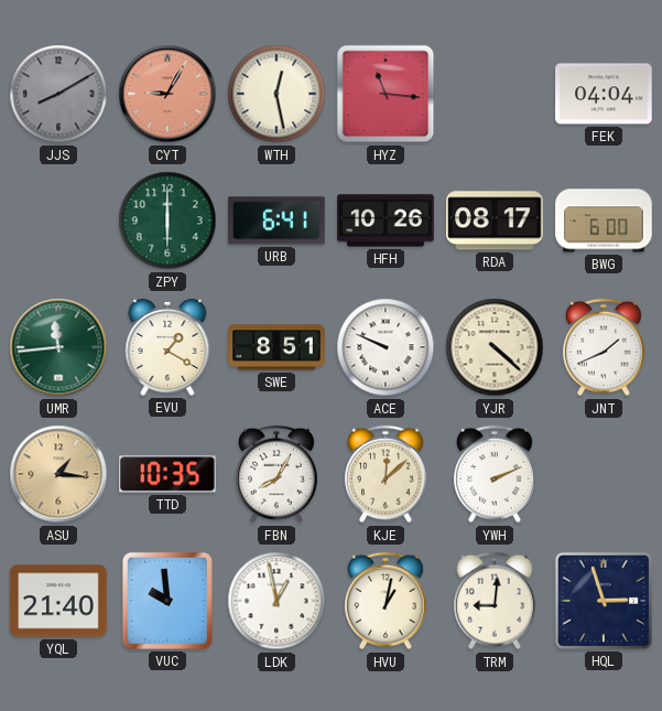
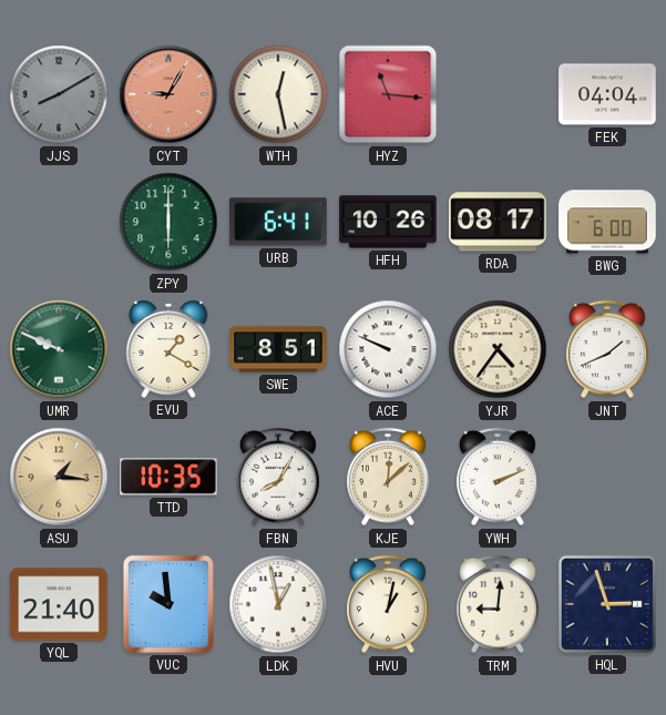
UMR: 11:44 -> 9:49 (59, 349)
YJR: 4:22 -> 4:36 (498, 349)
